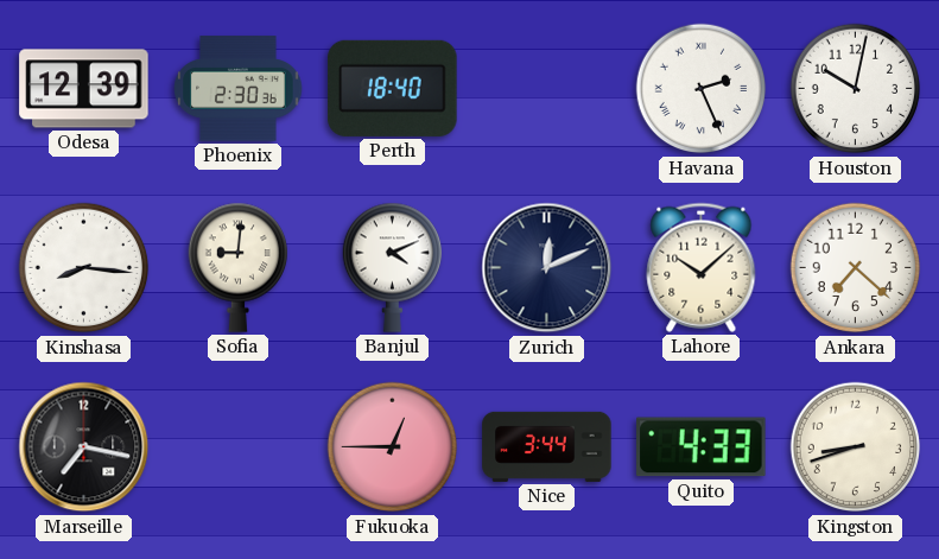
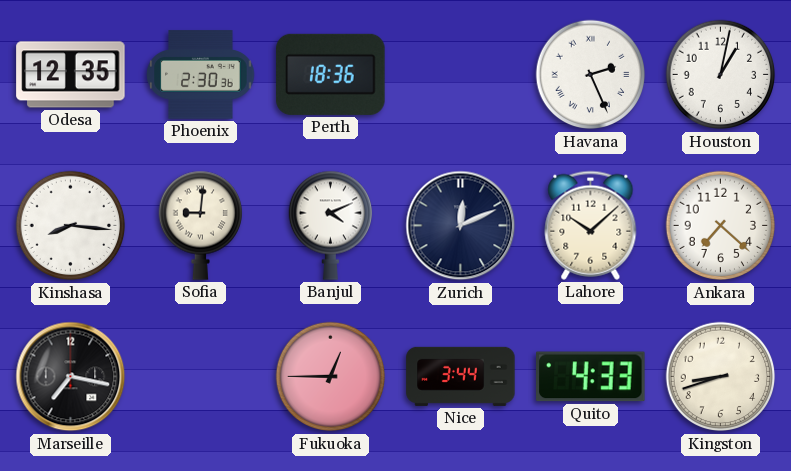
Odesa: 12:39 -> 12:35 (71, 75)
Perth: 18:40 -> 18:36 (331, 74)
Houston: 10:02 -> 1:02 (721, 75)
